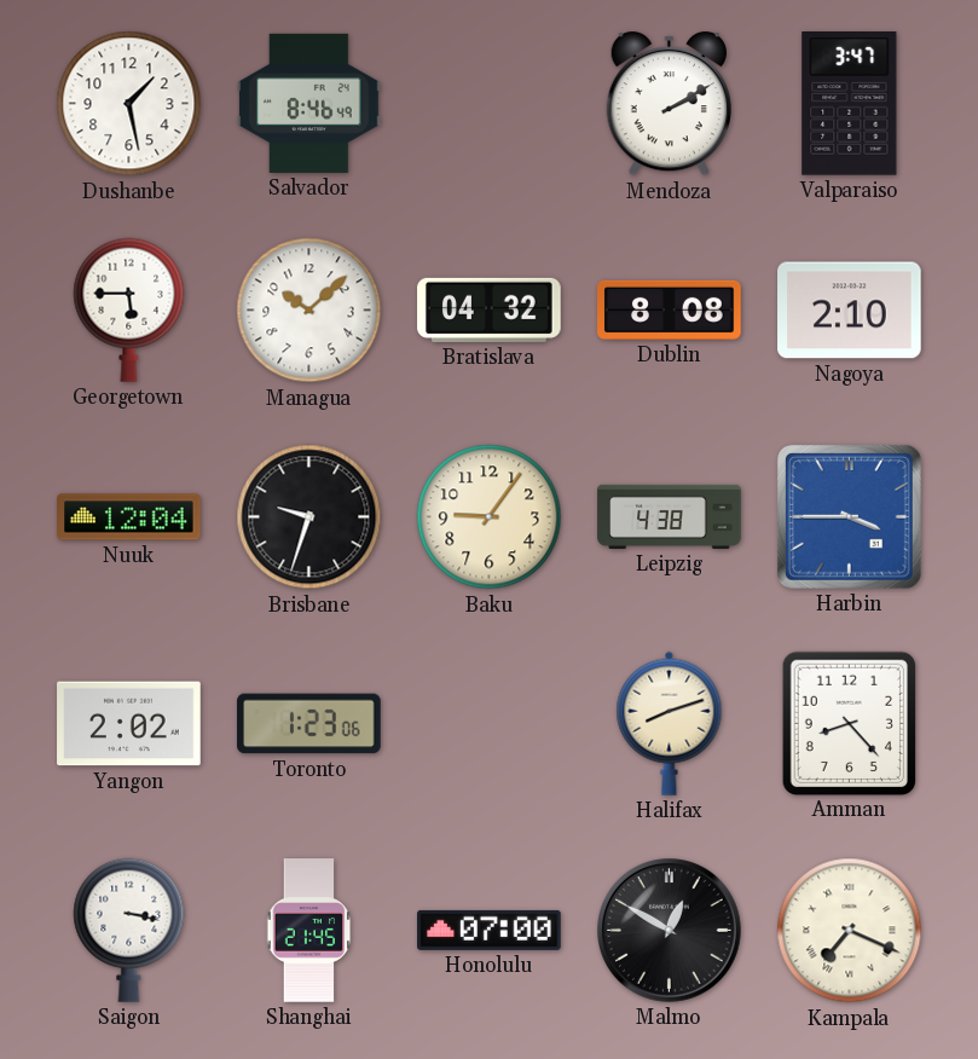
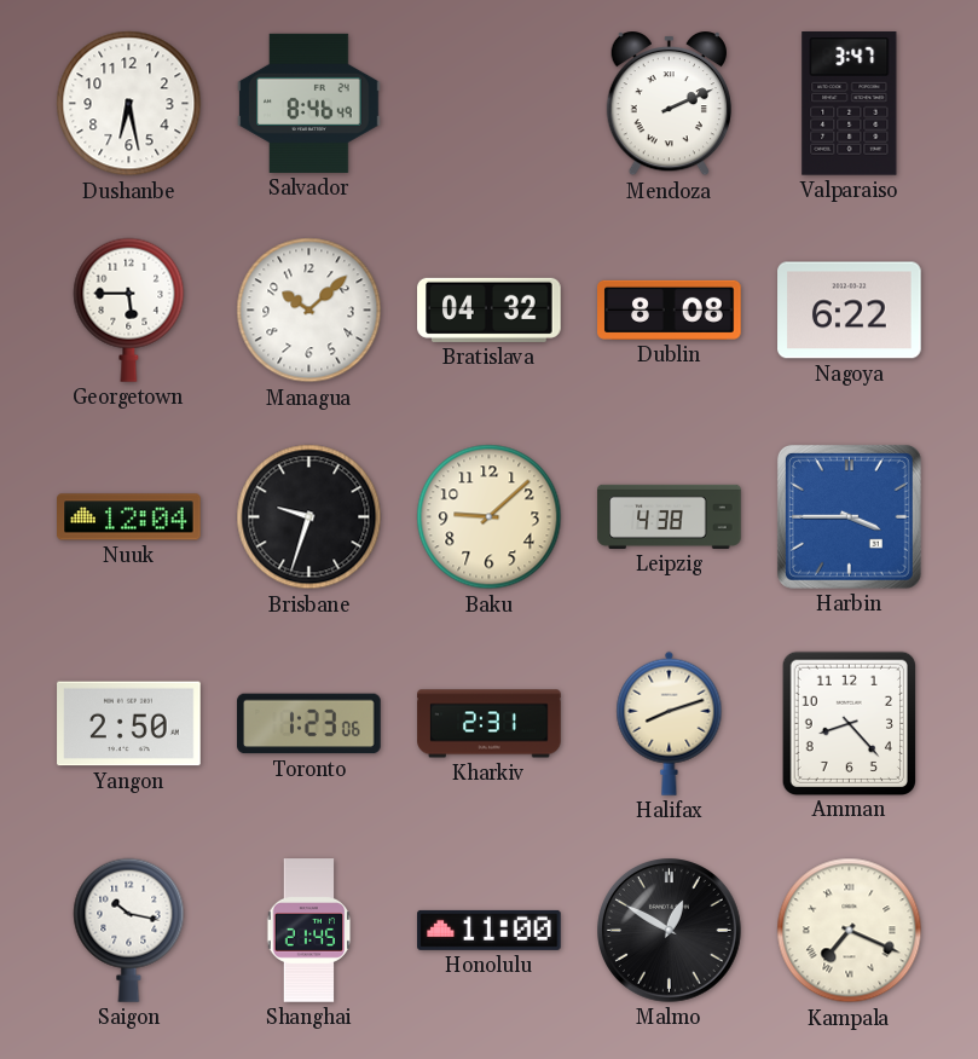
Dushanbe: 1:28 -> 6:28 (129, 104)
Mendoza: 2:10 -> 2:11 (669, 105)
Nagoya: 2:10 -> 6:22 (850, 311)
Baku: 9:06 -> 9:08 (490, 517)
Yangon: 2:02 -> 2:50 (129, 724)
Kharkiv: none -> 2:31 (490, 724)
Saigon: 3:17 -> 10:17 (129, 930)
Honolulu: 07:00 -> 11:00 (490, 930)
